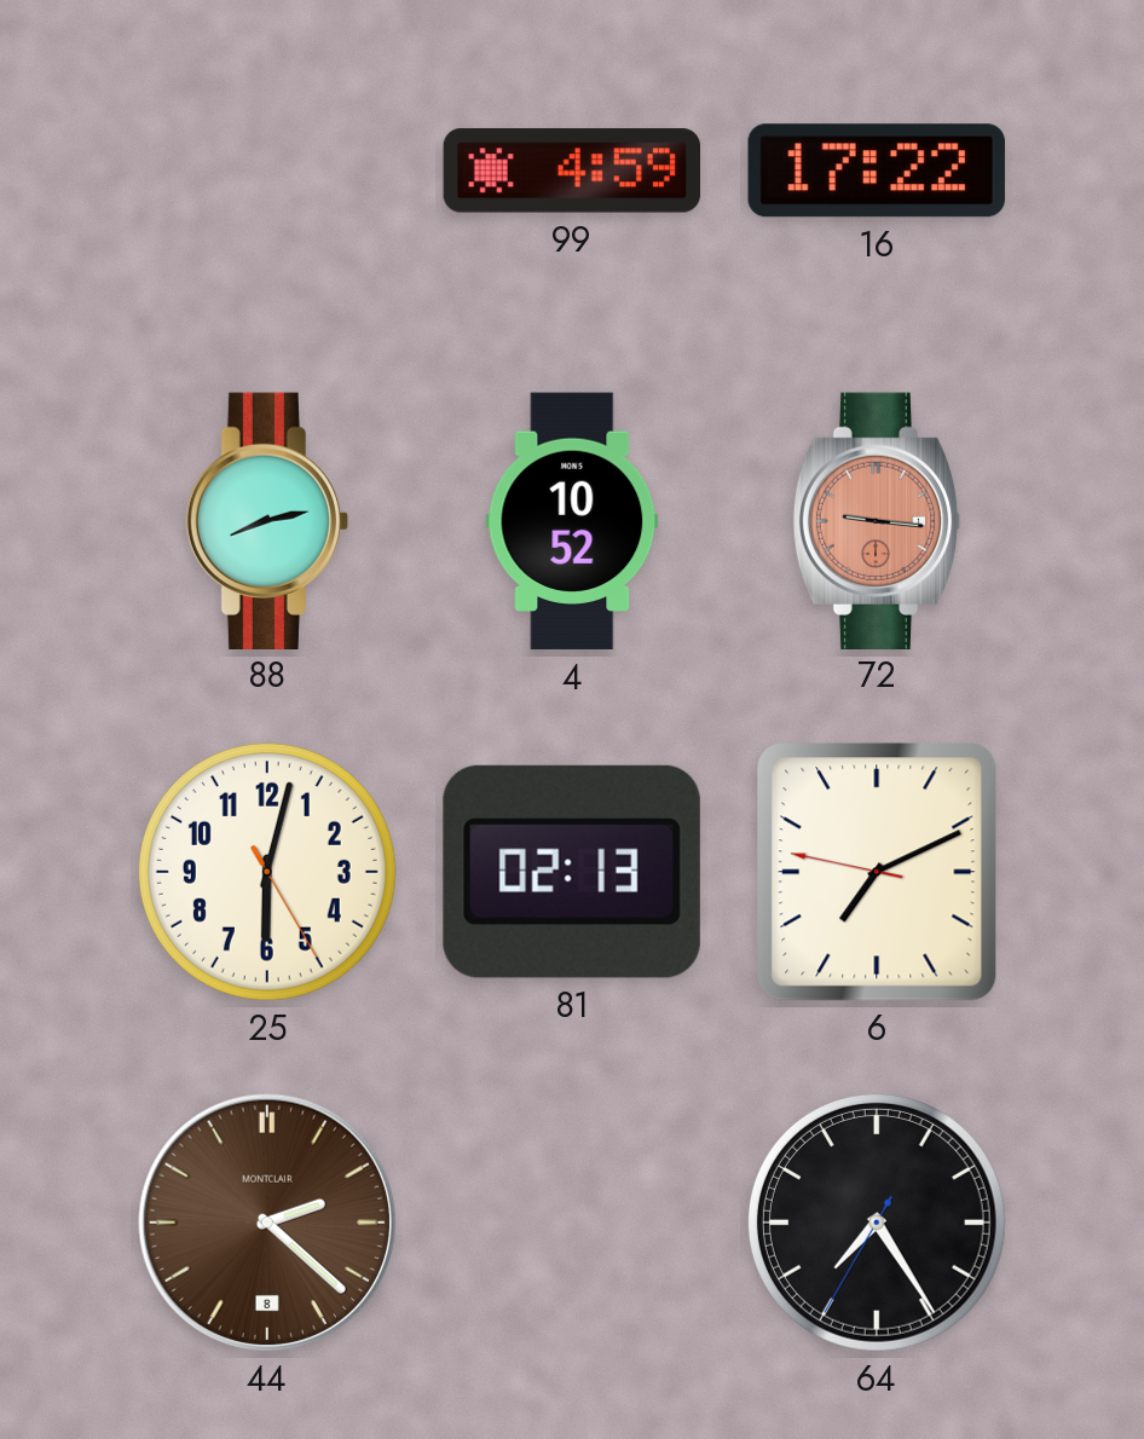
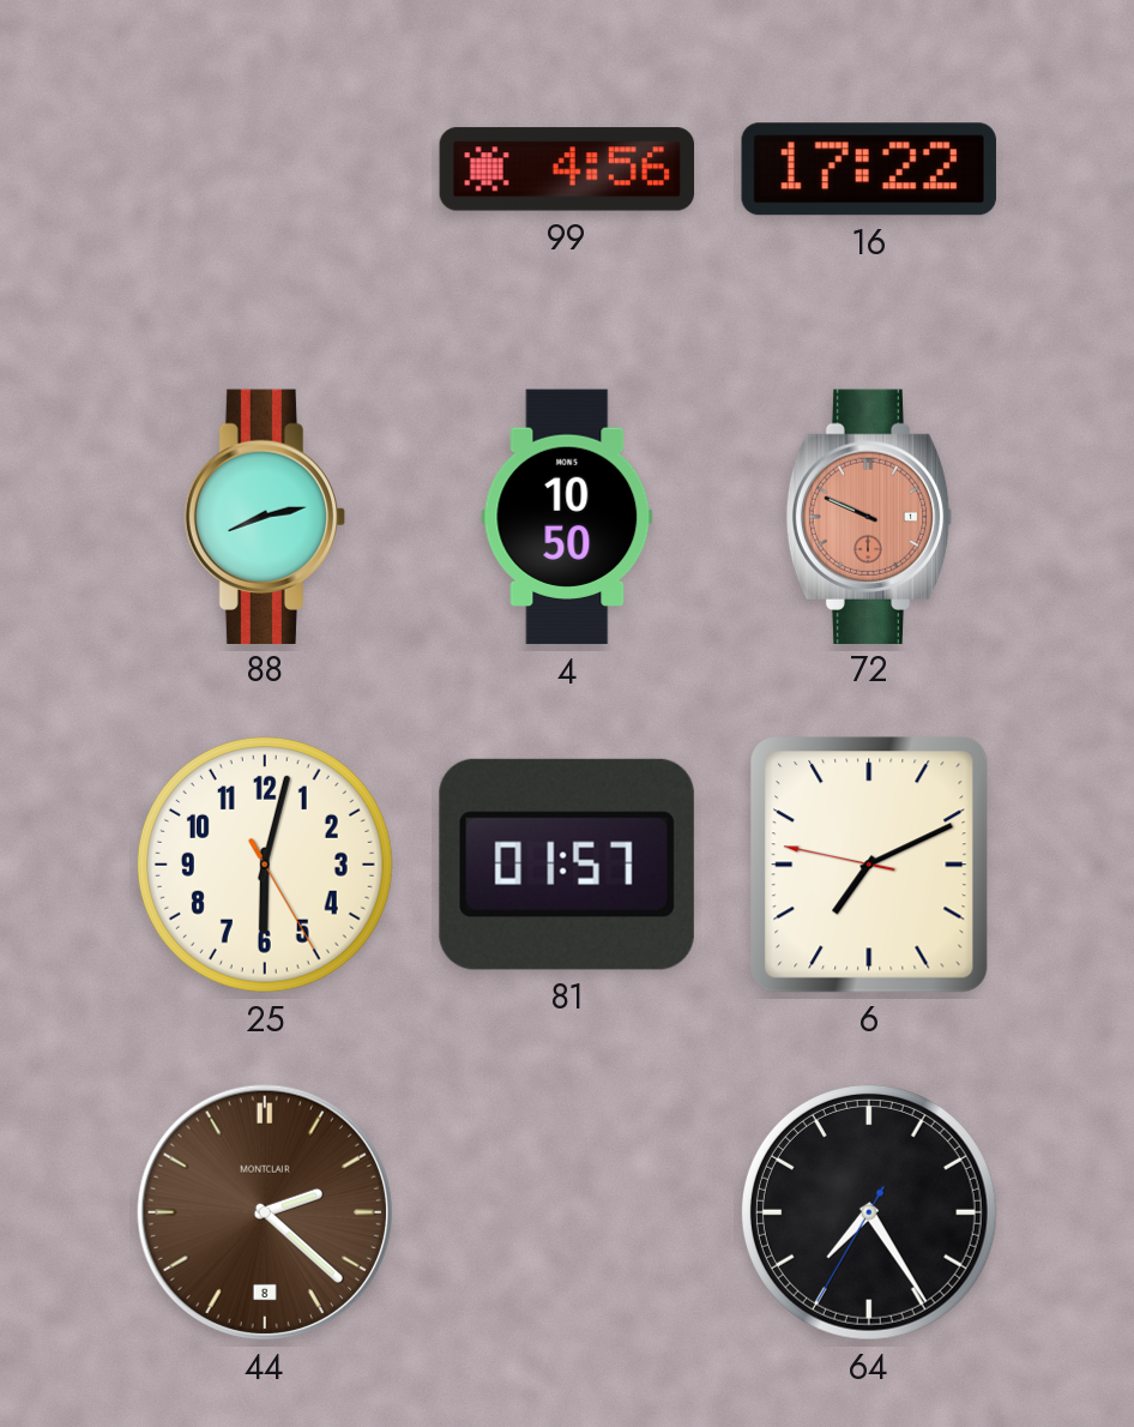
99: 4:59 -> 4:56 (566, 169)
4: 10:52 -> 10:50 (567, 517)
72: 9:16 -> 9:49 (869, 516)
81: 02:13 -> 01:57 (567, 865)
